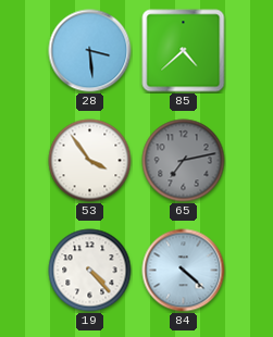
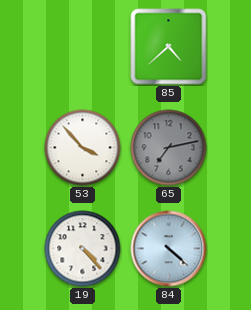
28: 3:29 -> none (90, 51)
53: 3:54 -> 3:53 (83, 148)
